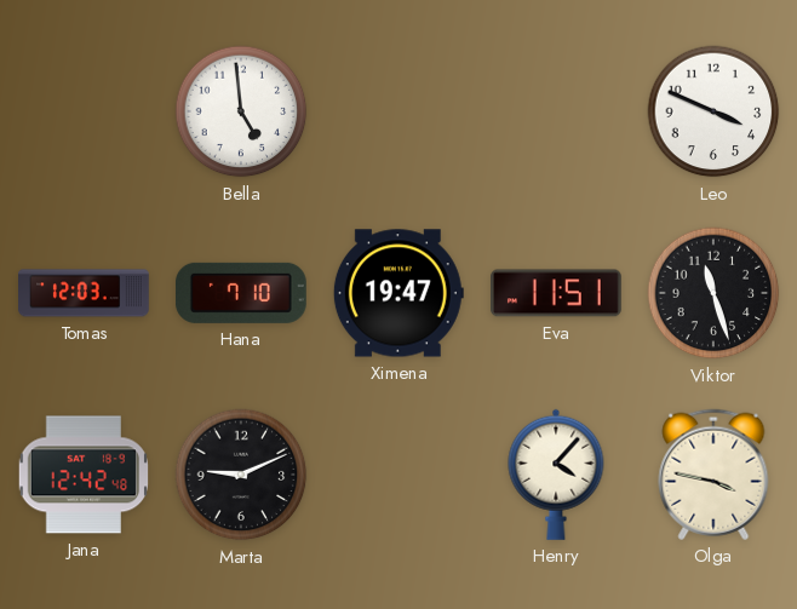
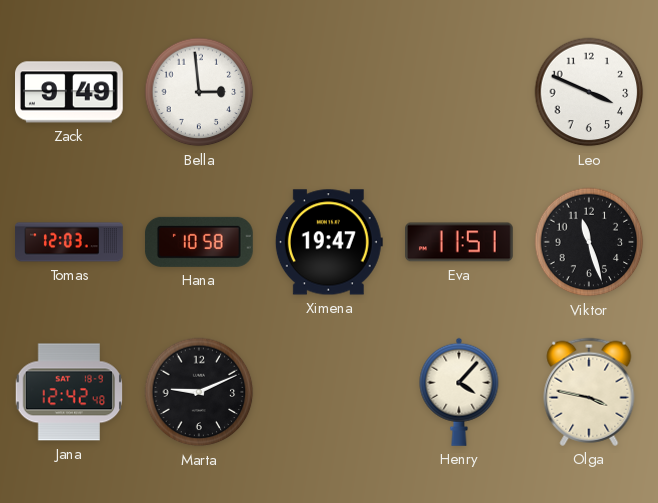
Zack: none -> 9:49 (70, 92)
Bella: 4:59 -> 2:59 (199, 92)
Hana: 7:10 -> 10:58 (199, 242)
